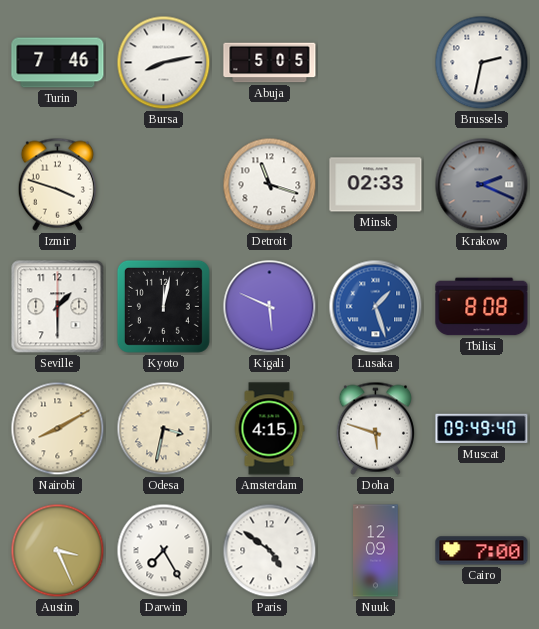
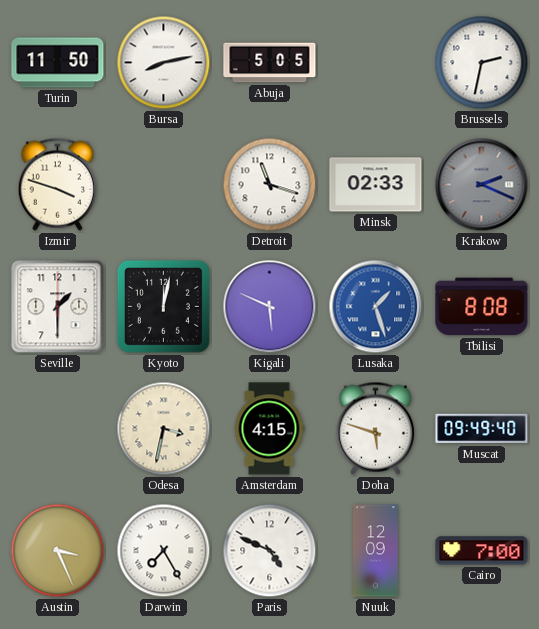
Turin: 7:46 -> 11:50 (58, 63)
Nairobi: 8:10 -> none (58, 429)
Paris: 4:51 -> 4:49 (270, 551)
